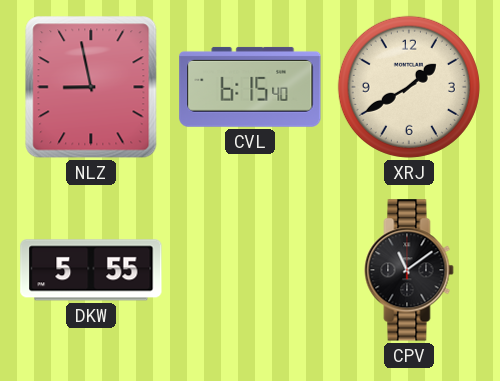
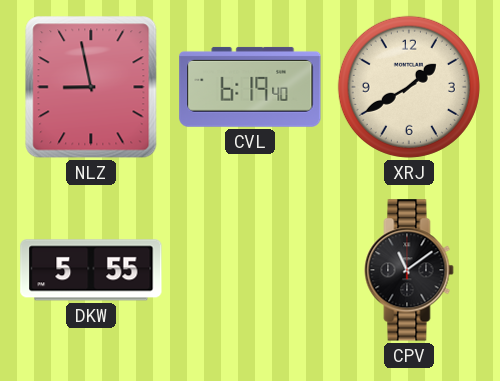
CVL: 6:15 -> 6:19 (250, 87)
